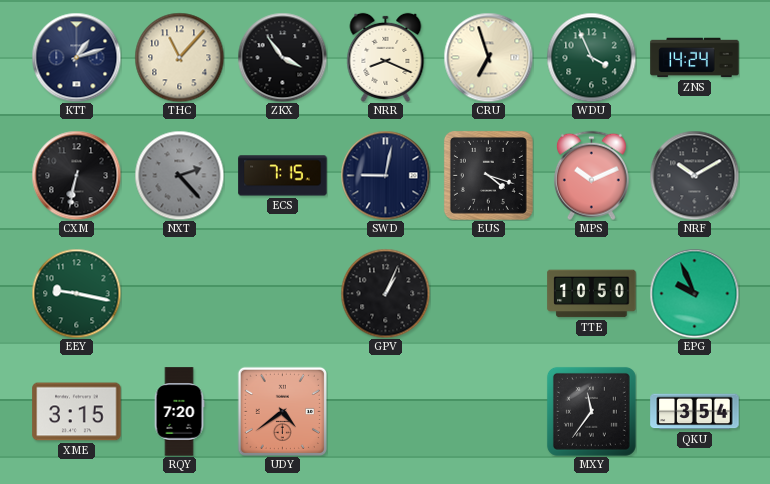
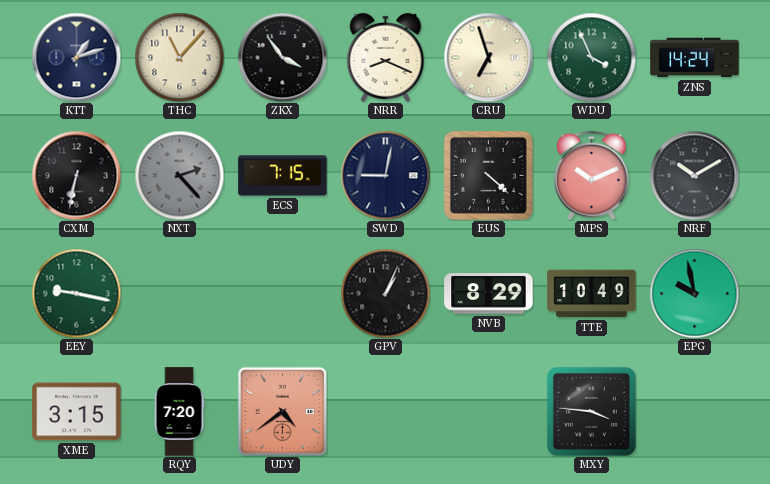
EUS: 4:18 -> 4:22 (488, 175)
NVB: none -> 8:29 (489, 294)
TTE: 10:50 -> 10:49 (592, 294)
EPG: 9:56 -> 9:58 (694, 293)
MXY: 11:36 -> 3:46 (591, 411)
QKU: 3:54 -> none (695, 412)
